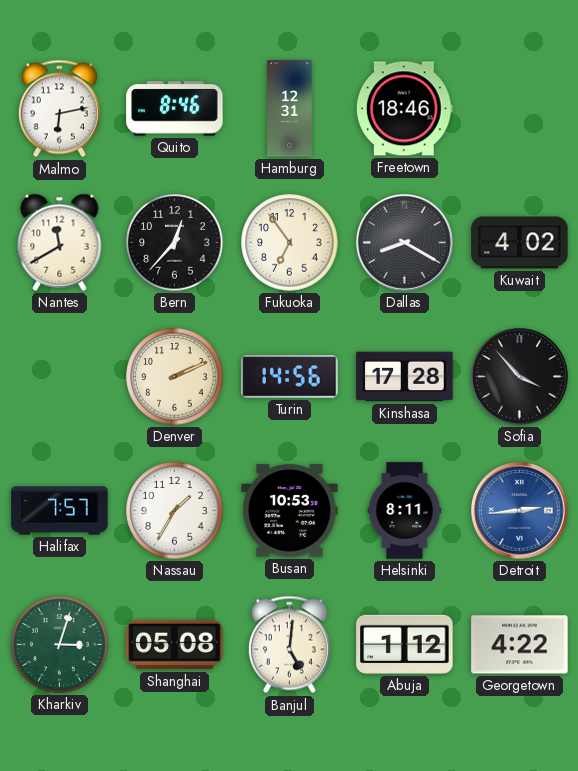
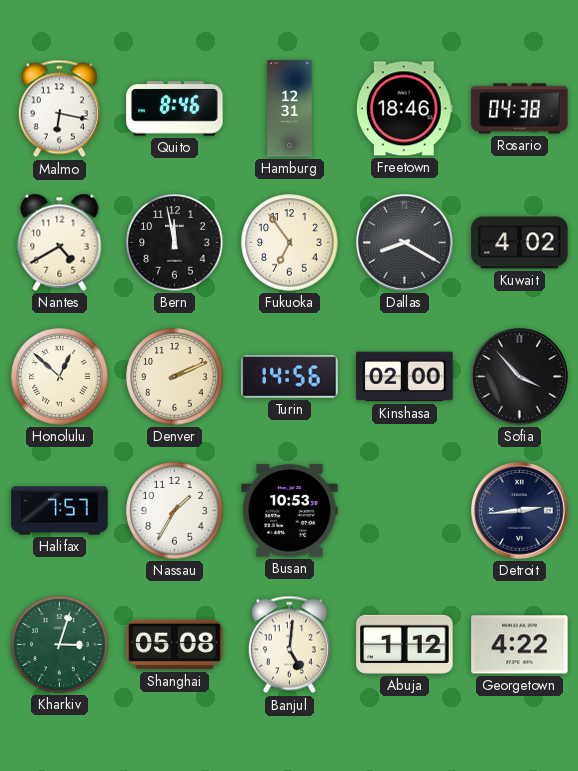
Malmo: 6:13 -> 6:17 (59, 109)
Rosario: none -> 04:38 (520, 109)
Nantes: 11:40 -> 4:40 (60, 242)
Bern: 12:37 -> 11:58 (175, 243)
Honolulu: none -> 12:52 (60, 377)
Kinshasa: 17:28 -> 02:00 (405, 377)
Helsinki: 8:11 -> none (405, 511)
Detroit dial: blue -> navy (520, 511)
